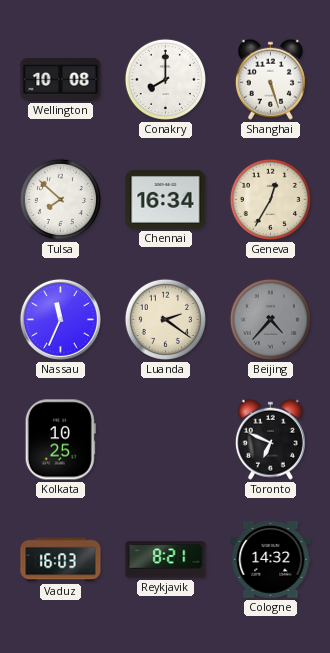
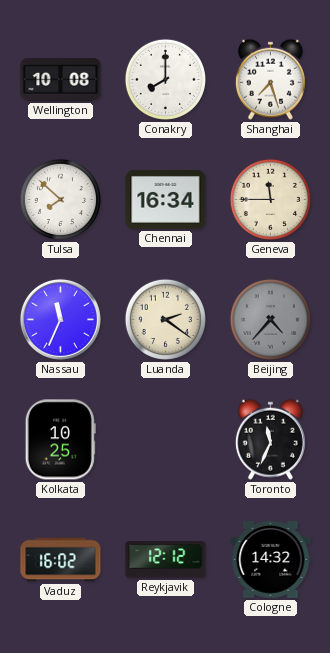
Shanghai: 5:27 -> 7:27 (270, 79)
Geneva: 12:35 -> 11:45 (270, 199)
Toronto: 6:49 -> 11:34 (270, 439)
Vaduz: 16:03 -> 16:02 (61, 560)
Reykjavik: 8:21 -> 12:12 (166, 560)
